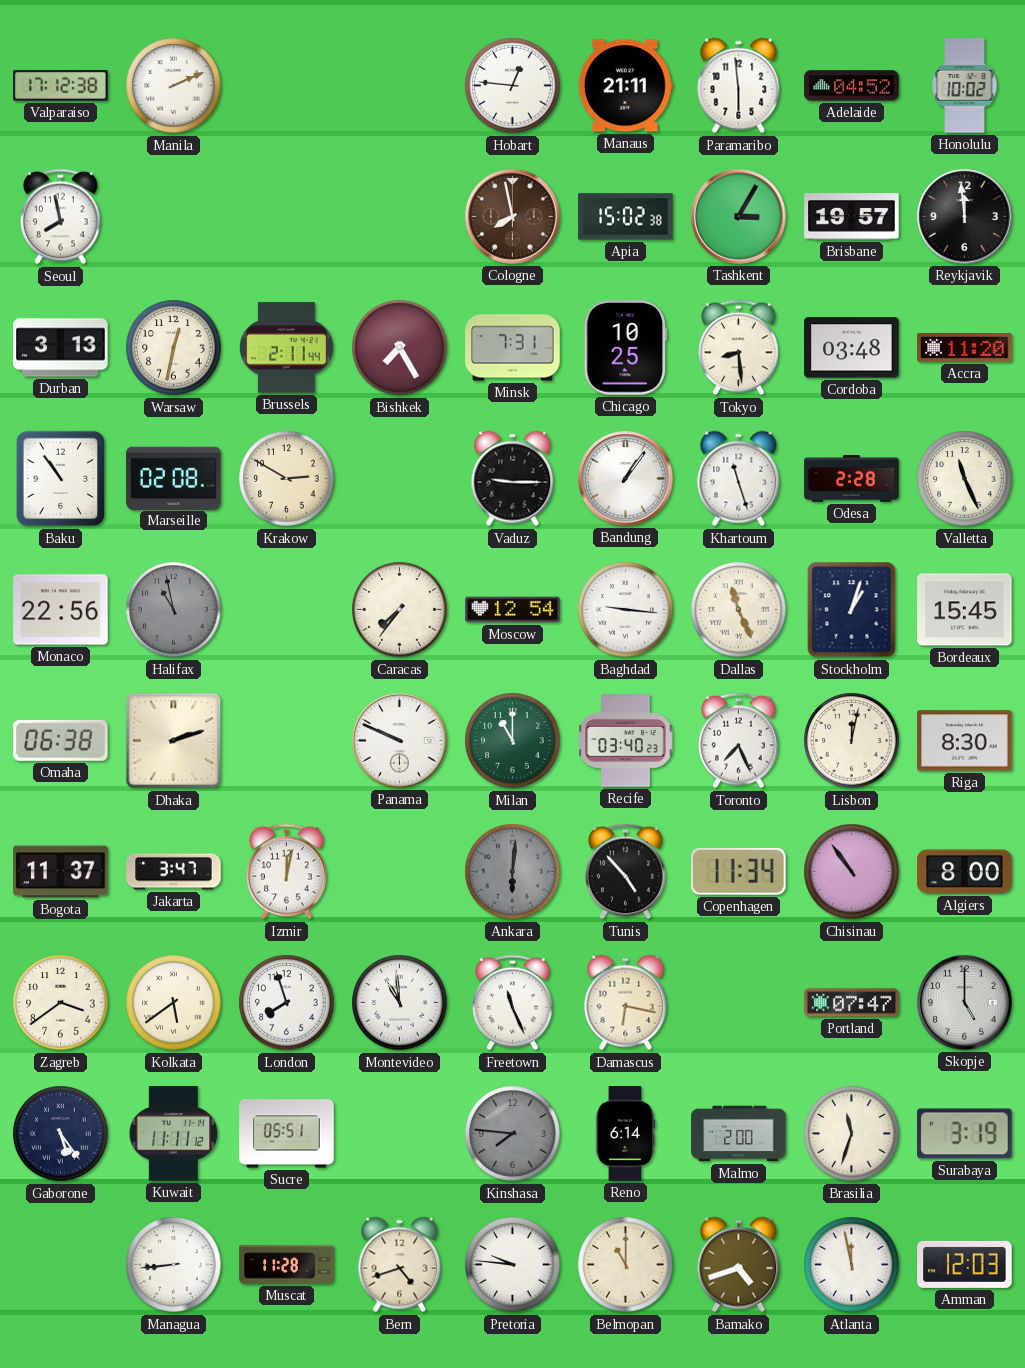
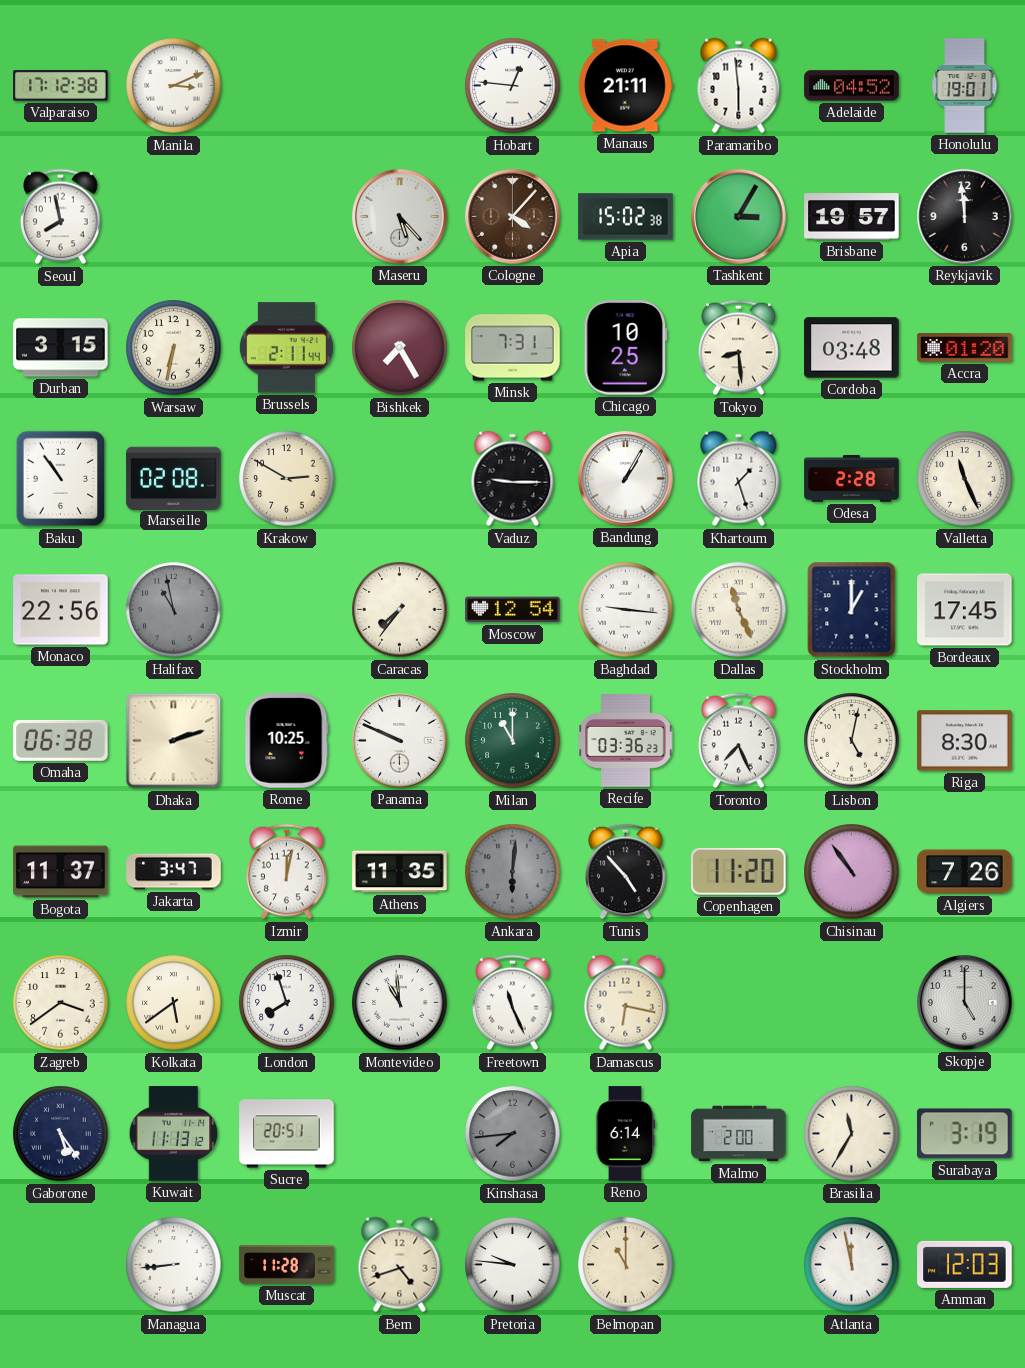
Manila: 2:11 -> 3:11 (174, 86)
Honolulu: 10:02 -> 19:01 (965, 86)
Maseru: none -> 5:23 (400, 217)
Cologne: 7:58 -> 4:07 (513, 217)
Durban: 3:13 -> 3:15 (61, 348)
Warsaw: 12:32 -> 6:32 (174, 348)
Accra: 11:20 -> 01:20 (965, 348)
Bandung: 1:06 -> 1:05 (626, 479)
Khartoum: 11:27 -> 1:27 (739, 479)
Stockholm: 1:03 -> 1:00 (852, 610)
Bordeaux: 15:45 -> 17:45 (965, 610)
Rome: none -> 10:25 (287, 741)
Recife: 03:40 -> 03:36 (626, 741)
Lisbon: 12:02 -> 5:02 (852, 741)
Athens: none -> 11:35 (400, 872)
Copenhagen: 11:34 -> 11:20 (739, 871)
Algiers: 8:00 -> 7:26 (965, 872)
Portland: 07:47 -> none (852, 1003)
Kuwait: 11:11 -> 11:13 (174, 1134)
Sucre: 05:51 -> 20:51 (287, 1134)
Kinshasa: 7:46 -> 7:44 (513, 1134)
Brasilia: 11:33 -> 11:35 (852, 1134)
Bamako: 4:42 -> none (739, 1265)
